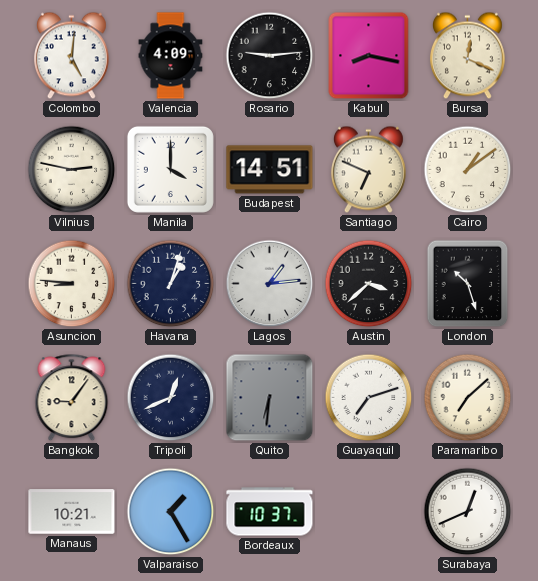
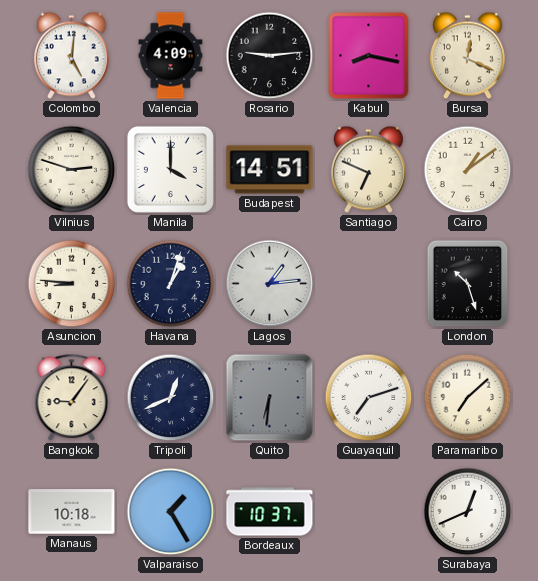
Vilnius: 2:47 -> 2:48 (72, 170)
Austin: 3:38 -> none (369, 284)
Manaus: 10:21 -> 10:18 (72, 512)
